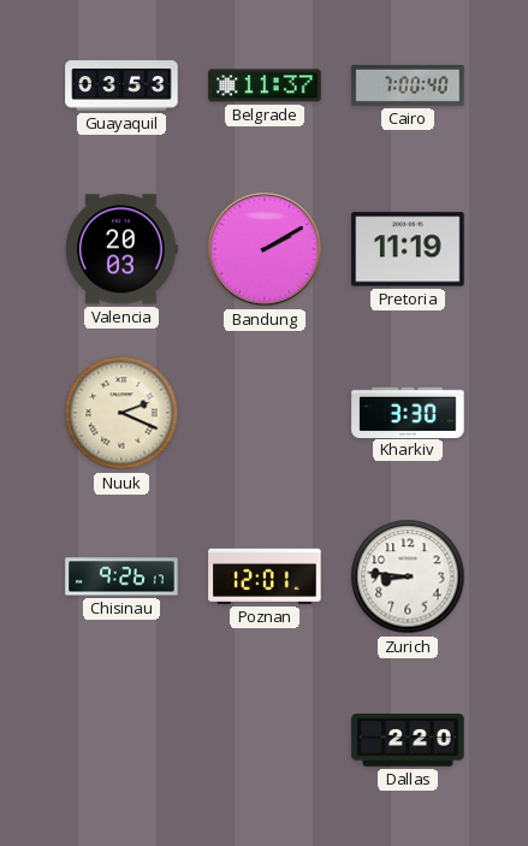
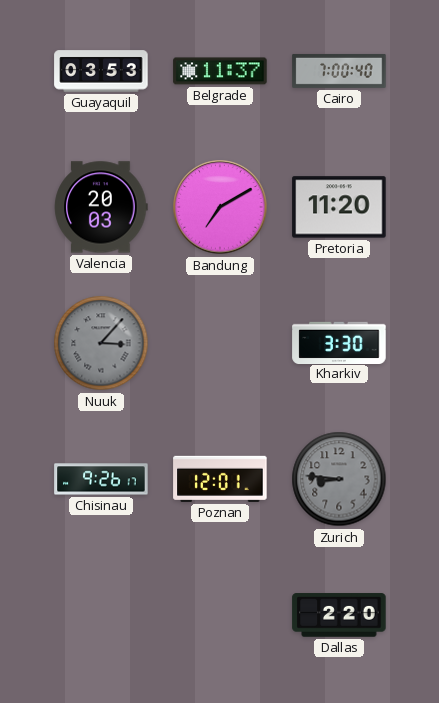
Bandung: 2:10 -> 7:10 (220, 207)
Pretoria: 11:19 -> 11:20 (339, 207)
Nuuk: 2:19 -> 3:07 (101, 343)
Nuuk dial: cream -> grey (101, 343)
Zurich dial: white -> grey (339, 479)
